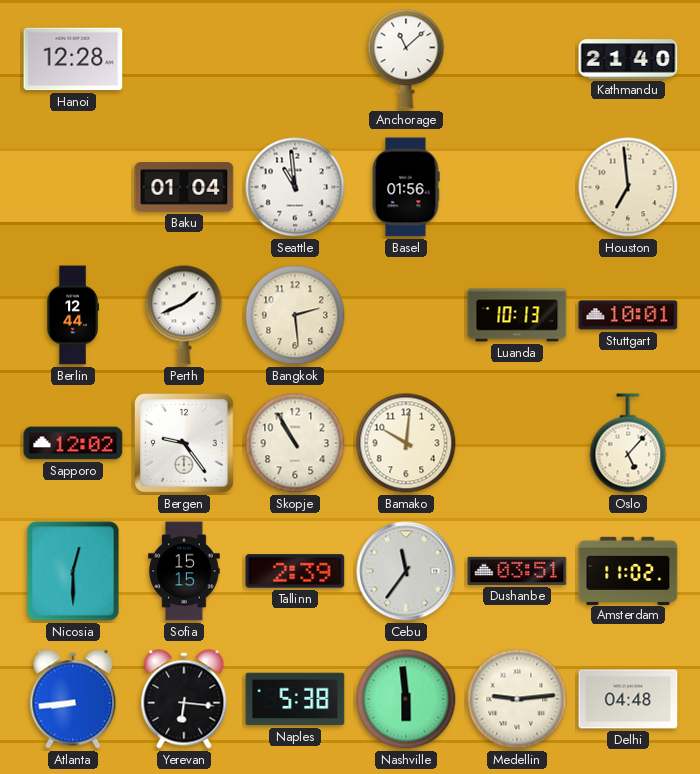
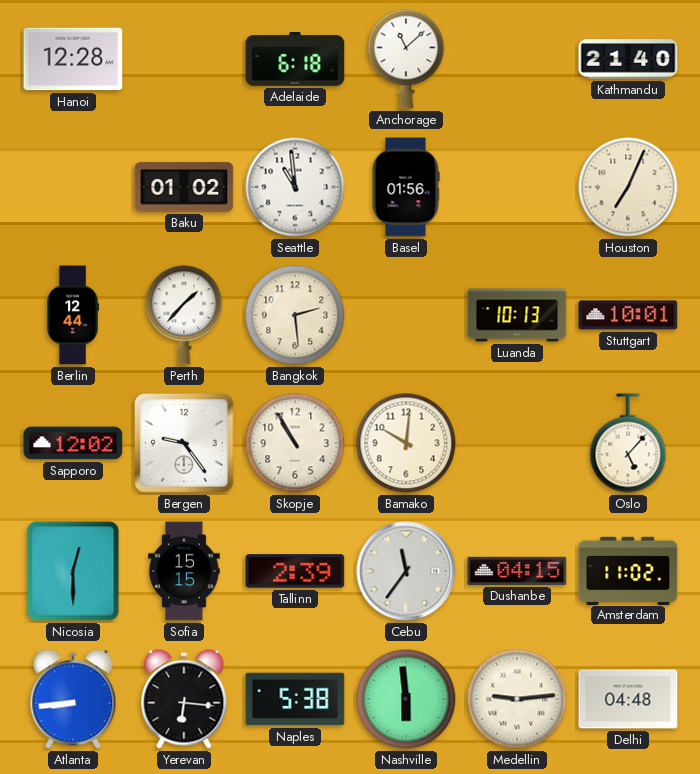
Adelaide: none -> 6:18 (295, 60)
Baku: 01:04 -> 01:02 (184, 187)
Houston: 6:59 -> 7:04 (628, 187)
Perth: 1:41 -> 1:37 (184, 315)
Dushanbe: 03:51 -> 04:15 (517, 571)
